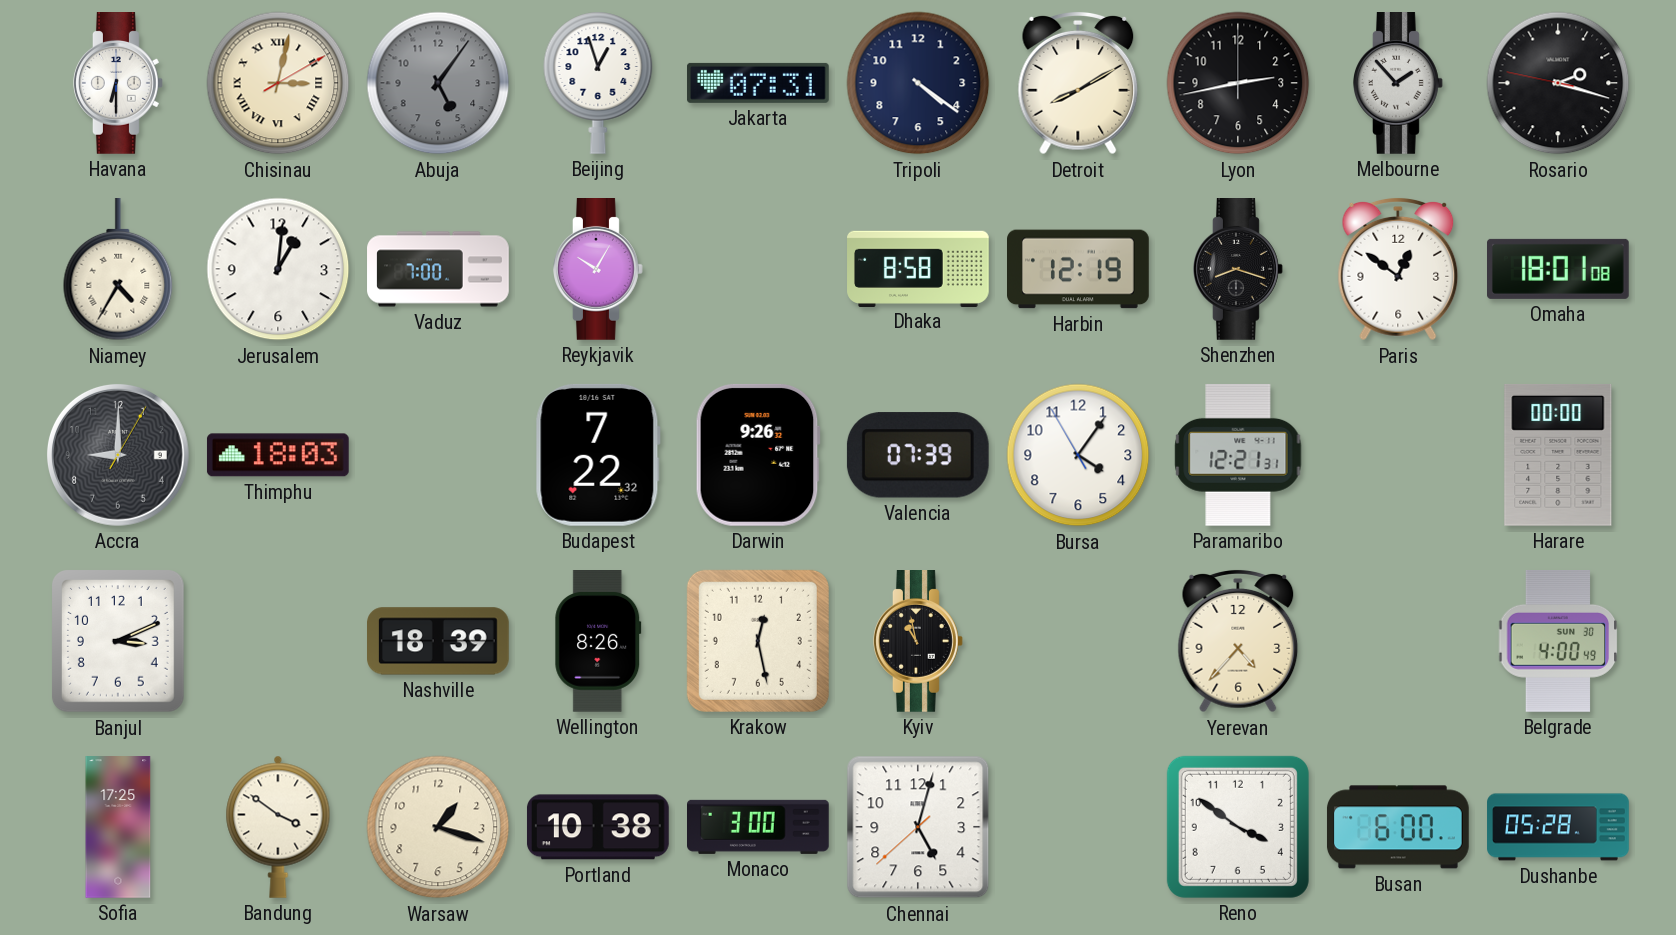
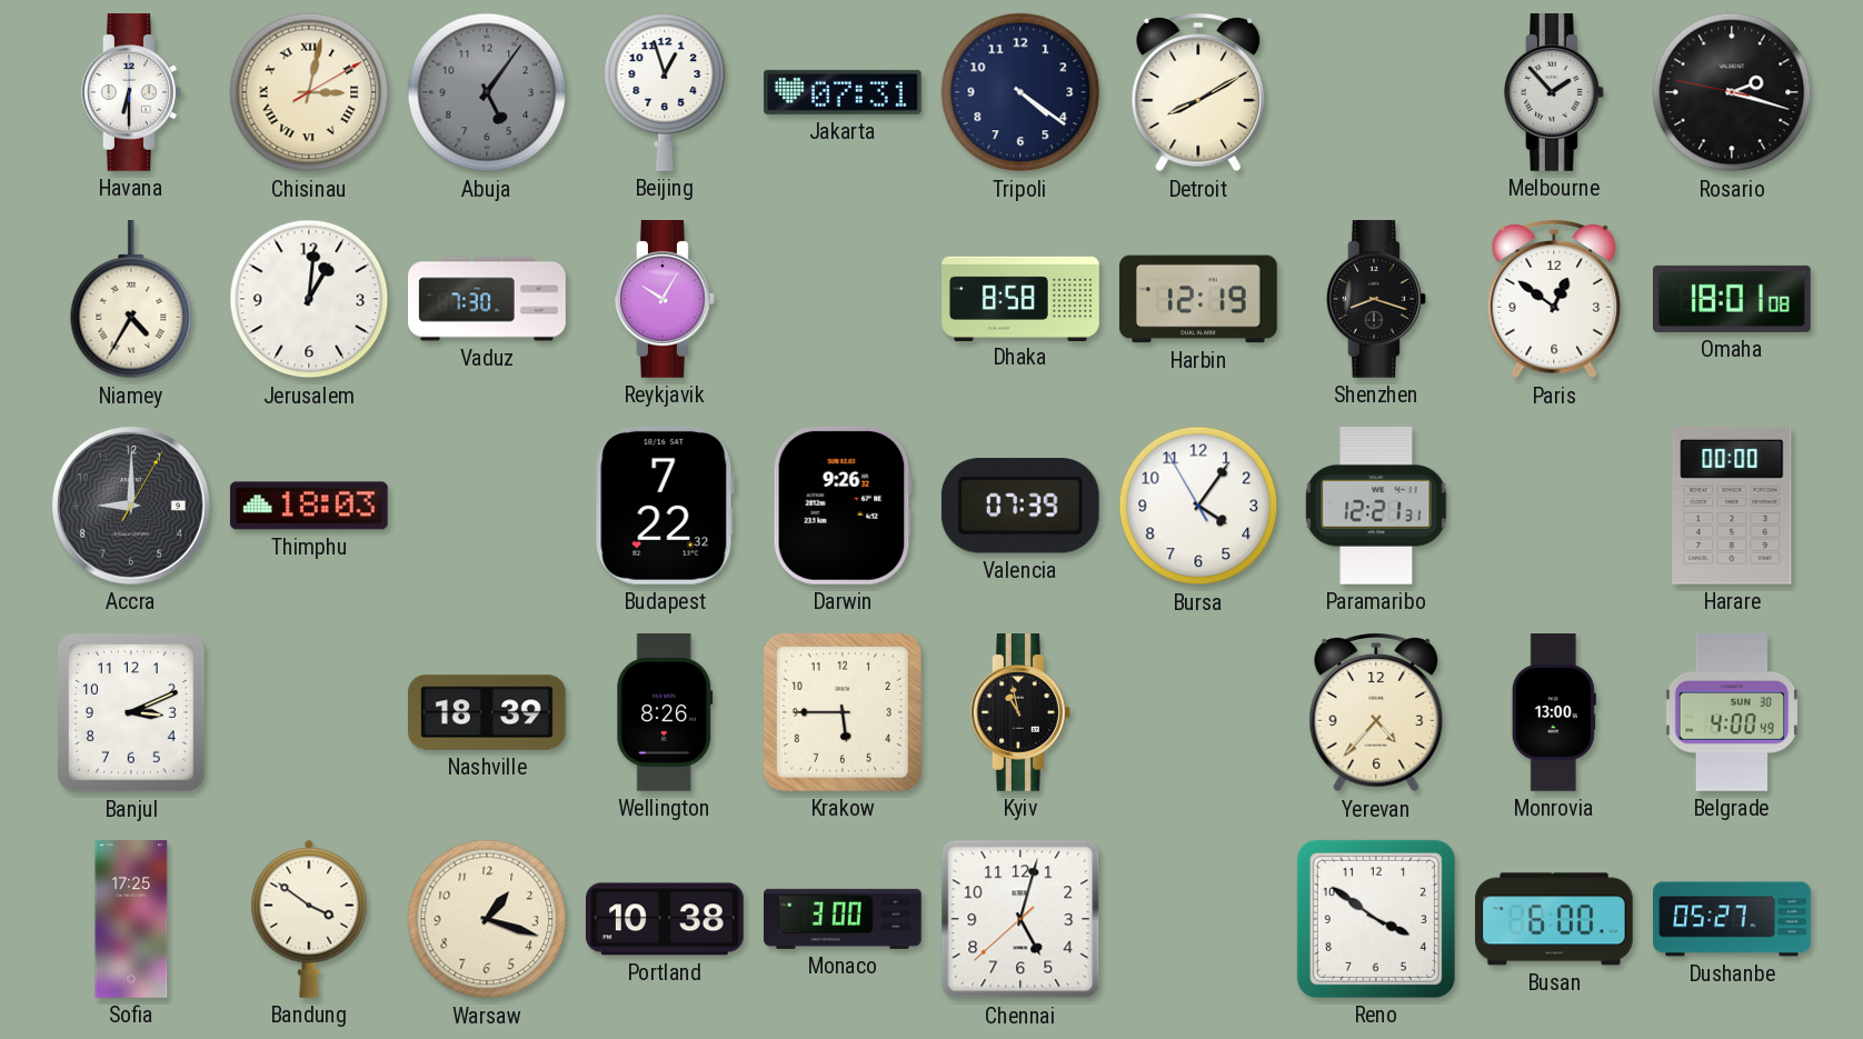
Lyon: 2:43 -> none (1238, 83)
Vaduz: 7:00 -> 7:30 (487, 299)
Krakow: 12:28 -> 5:45 (843, 712)
Monrovia: none -> 13:00 (1554, 712)
Dushanbe: 05:28 -> 05:27 (1732, 919)
